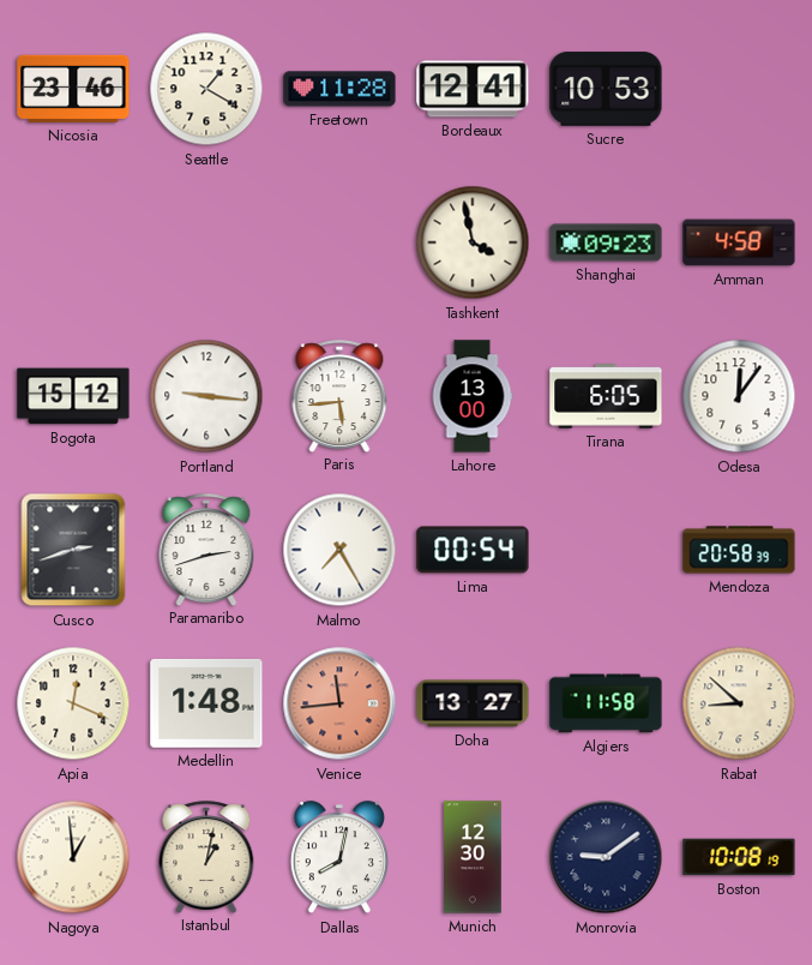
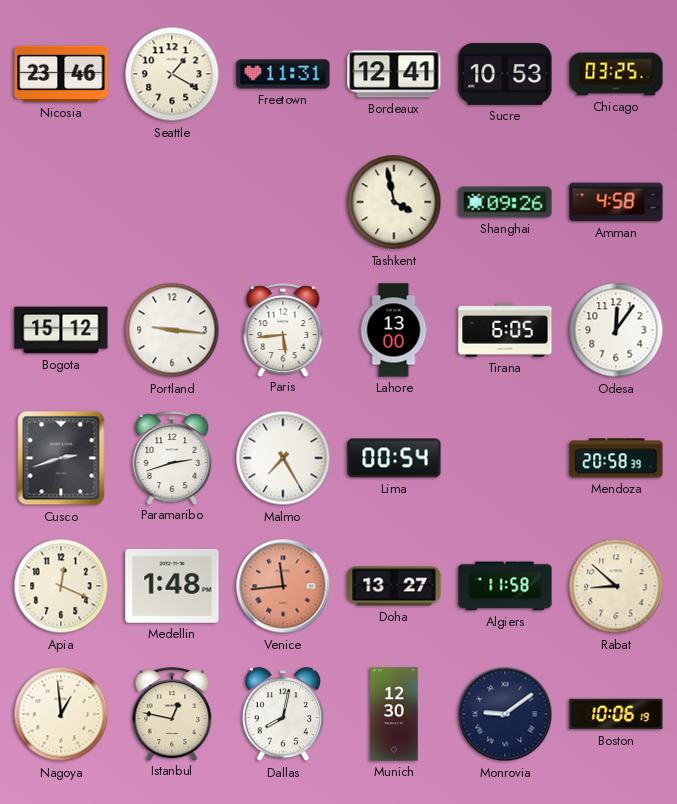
Freetown: 11:28 -> 11:31 (283, 74)
Chicago: none -> 03:25 (616, 74)
Shanghai: 09:23 -> 09:26 (505, 202)
Istanbul: 1:02 -> 12:47 (172, 714)
Boston: 10:08 -> 10:06 (616, 714)
